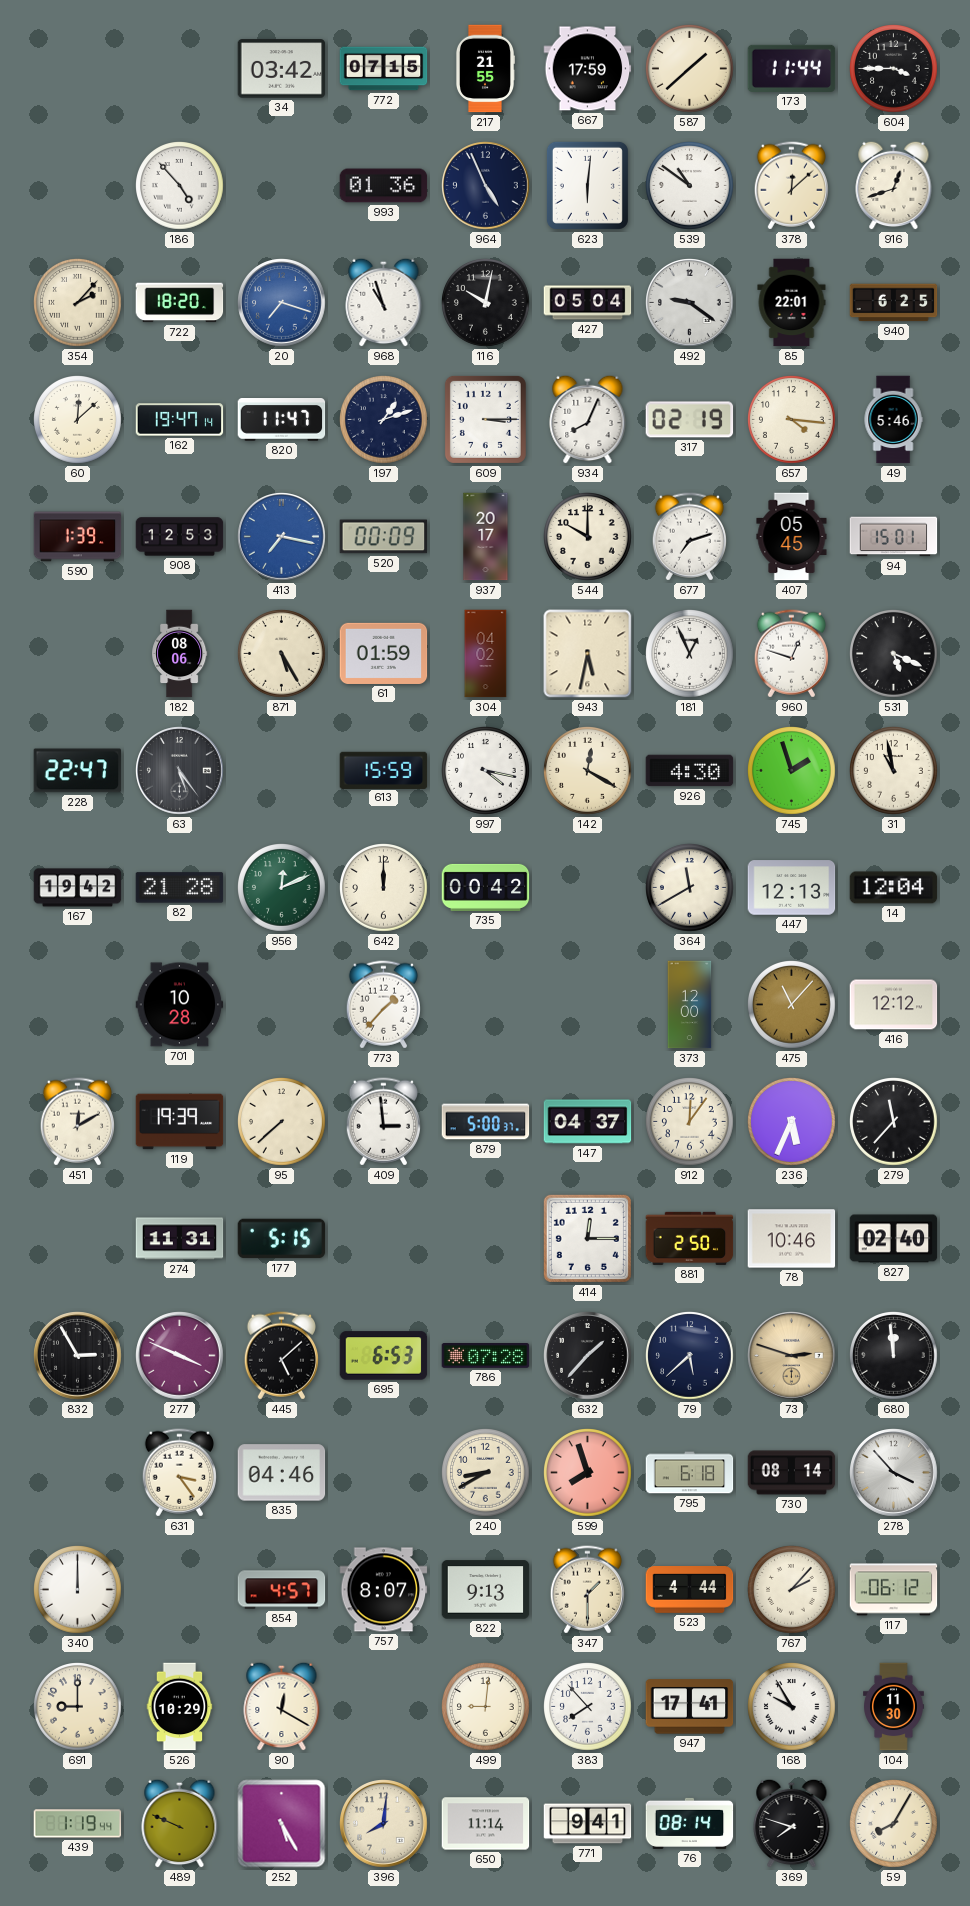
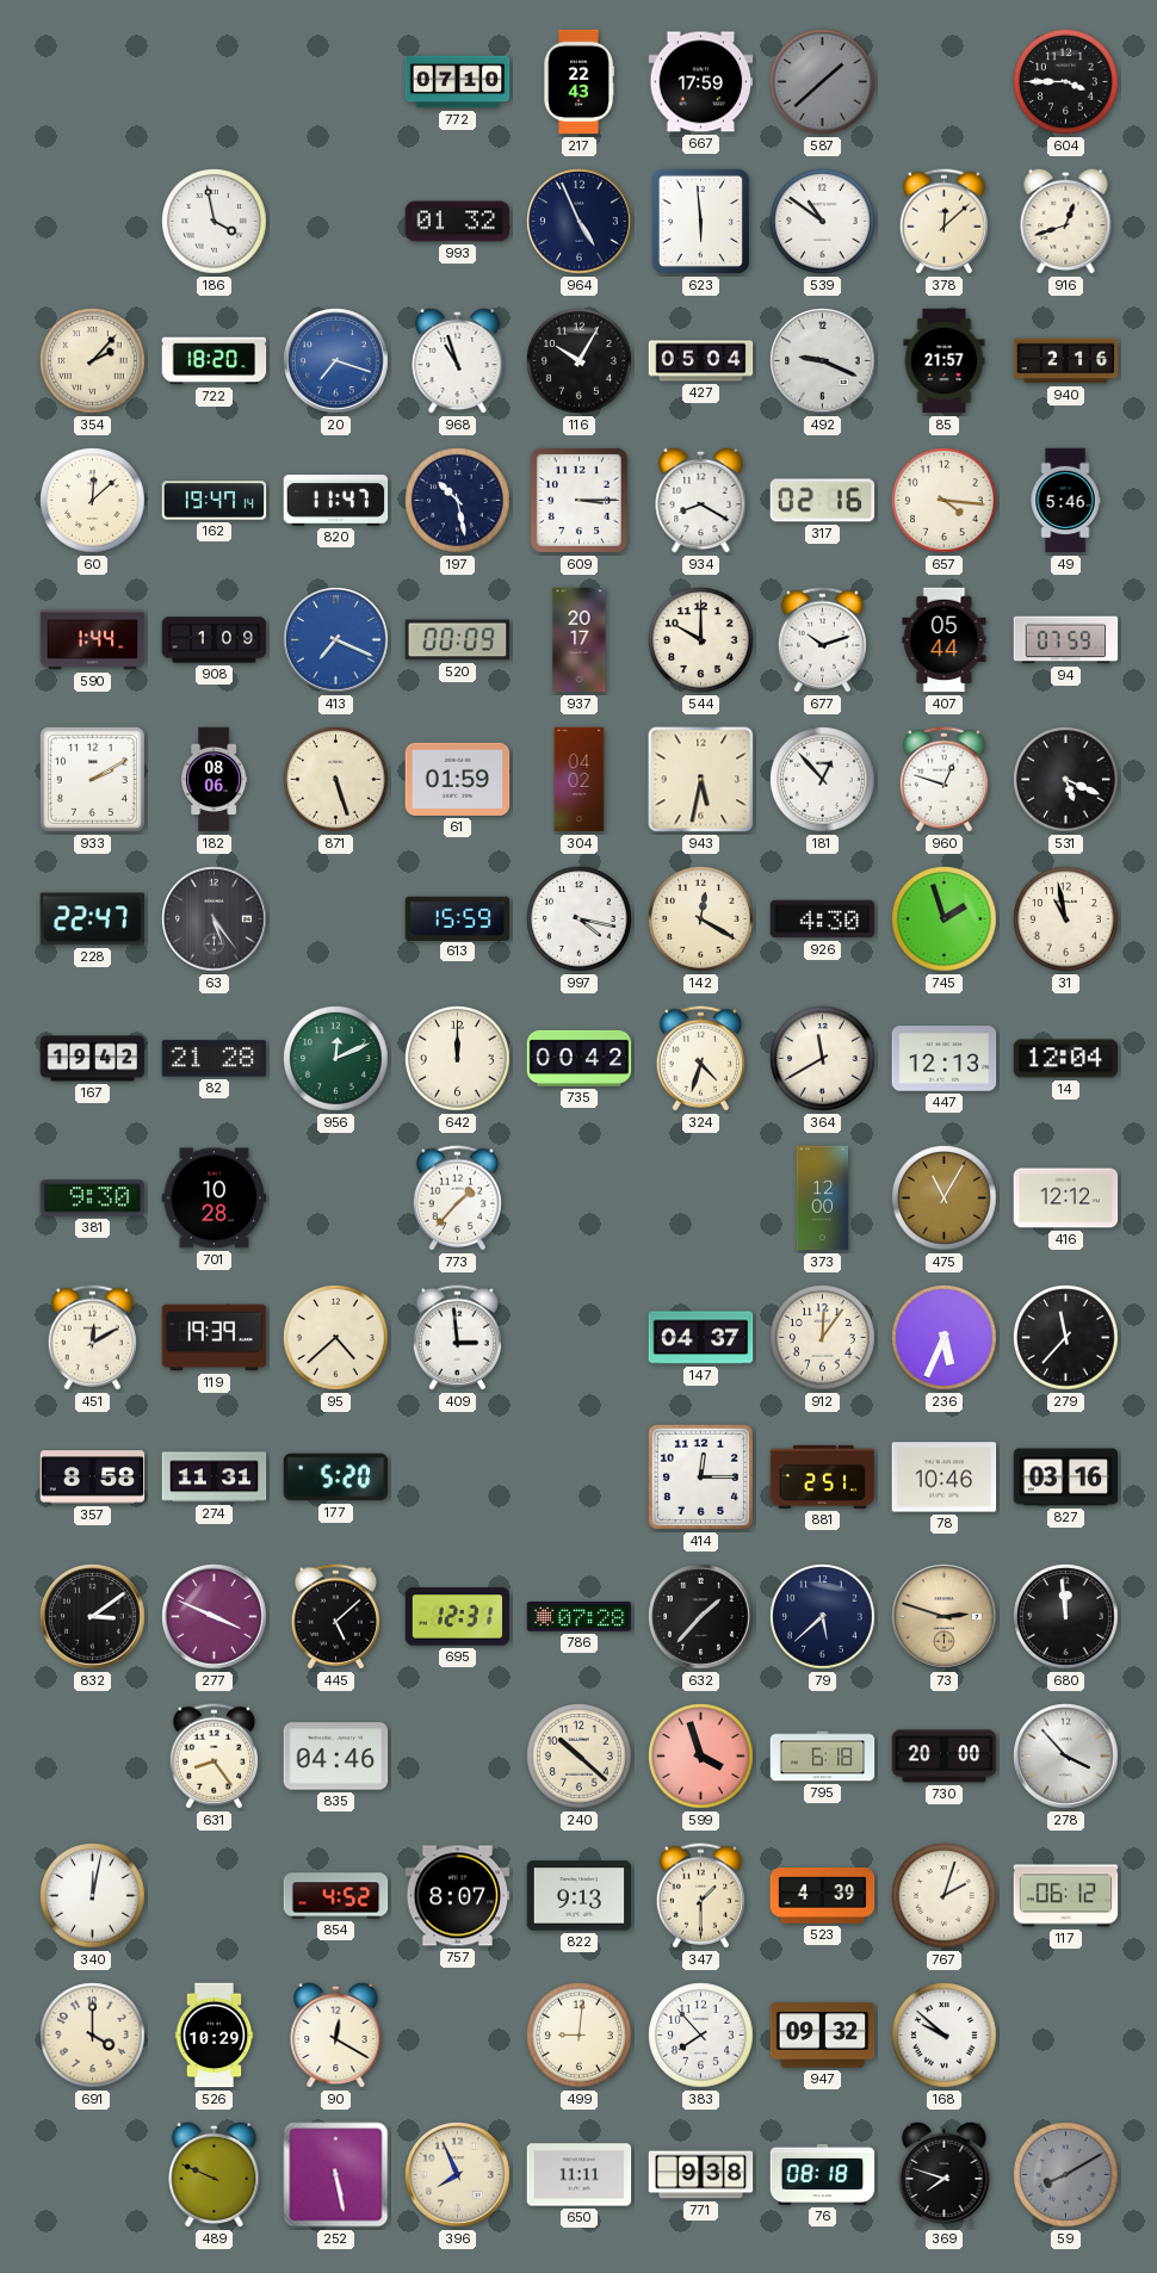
34: 03:42 -> none (282, 69)
772: 07:15 -> 07:10 (458, 82)
217: 21:55 -> 22:43 (577, 82)
587 dial: cream -> grey (823, 82)
173: 11:44 -> none (792, 68)
186: 4:53 -> 3:58 (215, 222)
993: 01:36 -> 01:32 (458, 222)
623: 6:01 -> 5:59 (700, 221)
116: 10:02 -> 10:05 (580, 361)
492: 9:21 -> 9:19 (823, 361)
85: 22:01 -> 21:57 (945, 361)
940: 6:25 -> 2:16 (1066, 361)
197: 1:12 -> 10:28 (458, 501)
934: 8:04 -> 8:20 (701, 500)
317: 02:19 -> 02:16 (823, 501)
590: 1:39 -> 1:44 (93, 640)
908: 12:53 -> 1:09 (215, 640)
413: 7:17 -> 7:19 (336, 640)
677: 7:12 -> 10:12 (822, 640)
407: 05:45 -> 05:44 (945, 640)
94: 15:01 -> 07:59 (1066, 640)
933: none -> 2:10 (92, 779)
871: 5:25 -> 5:27 (336, 780)
181: 12:56 -> 12:53 (823, 780)
324: none -> 4:33 (700, 1059)
381: none -> 9:30 (93, 1199)
475: 11:07 -> 11:05 (945, 1199)
95: 7:38 -> 4:38 (336, 1338)
879: 5:00 -> none (486, 1122)
357: none -> 8:58 (93, 1478)
177: 5:15 -> 5:20 (336, 1478)
881: 2:50 -> 2:51 (823, 1476)
827: 02:40 -> 03:16 (1066, 1478)
832: 2:55 -> 3:09 (93, 1617)
695: 6:53 -> 12:31 (458, 1617)
631: 3:24 -> 8:24 (214, 1757)
240: 8:40 -> 10:22 (580, 1757)
599: 7:57 -> 3:57 (701, 1757)
730: 08:14 -> 20:00 (945, 1757)
340: 12:00 -> 12:02 (93, 1896)
854: 4:57 -> 4:52 (336, 1896)
523: 4:44 -> 4:39 (823, 1896)
767: 2:07 -> 2:03 (945, 1896)
691: 9:00 -> 4:00 (93, 2036)
947: 17:41 -> 09:32 (823, 2036)
168: 9:55 -> 9:52 (945, 2036)
104: 11:30 -> none (894, 1707)
439: 1:19 -> none (78, 1824)
252: 5:25 -> 5:28 (336, 2175)
396: 8:01 -> 7:56 (458, 2175)
650: 11:14 -> 11:11 (580, 2175)
771: 9:41 -> 9:38 (701, 2175)
76: 08:14 -> 08:18 (823, 2174)
59: 8:05 -> 8:10 (1066, 2175)
59 dial: cream -> grey (1066, 2175)
